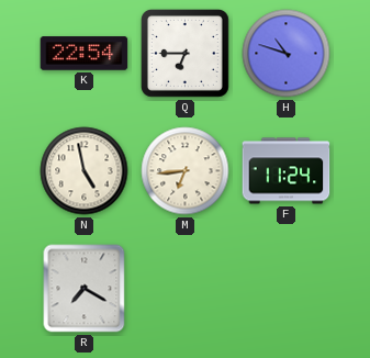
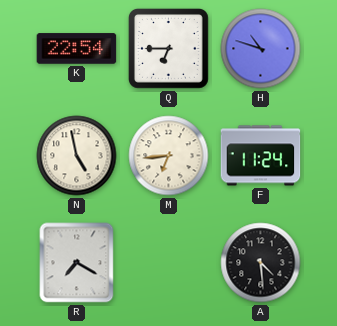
A: none -> 4:29 (261, 263)
